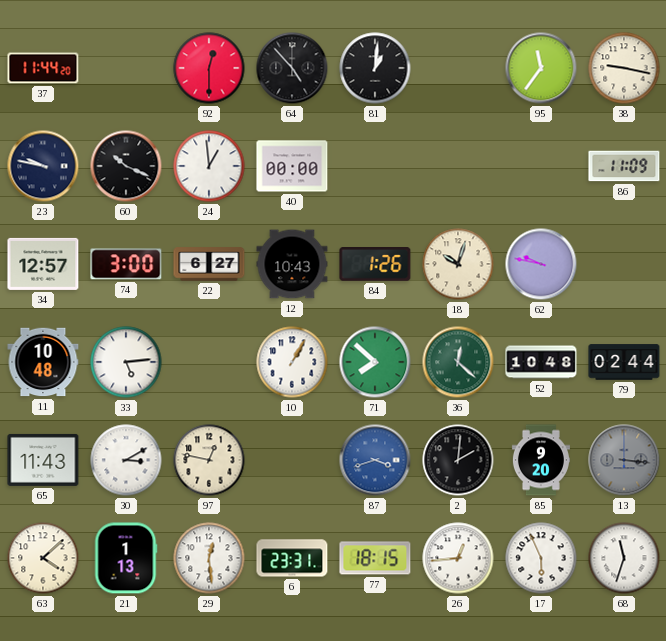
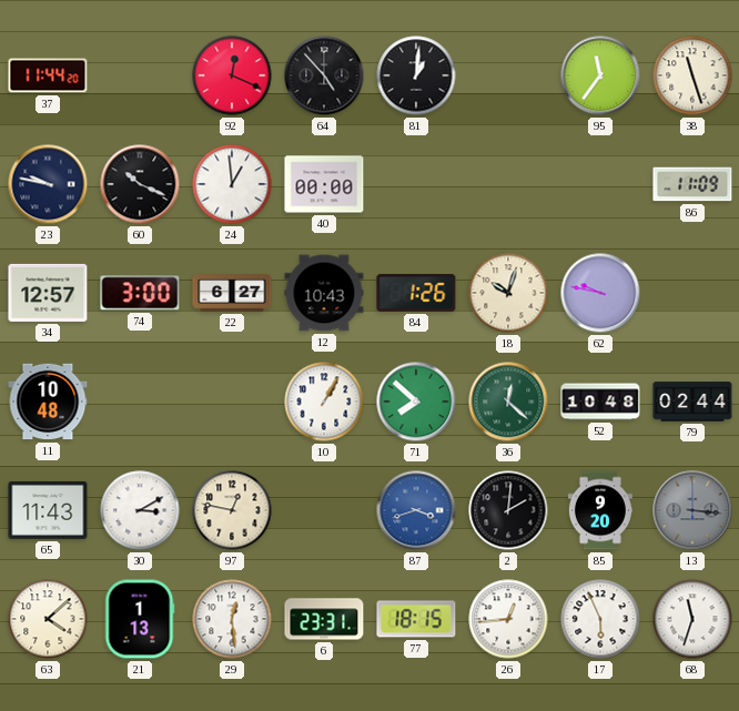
92: 12:30 -> 12:19 (232, 75)
38: 9:17 -> 11:27 (692, 75)
33: 5:14 -> none (126, 362)
